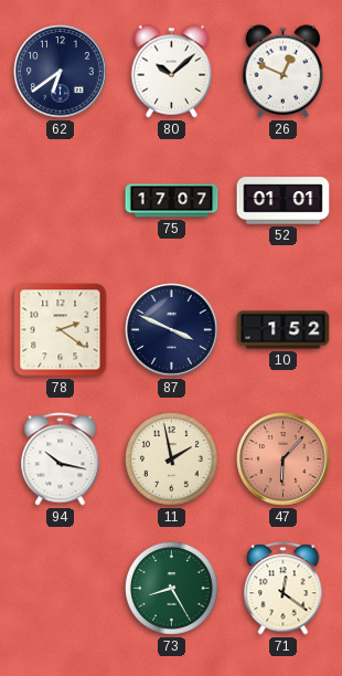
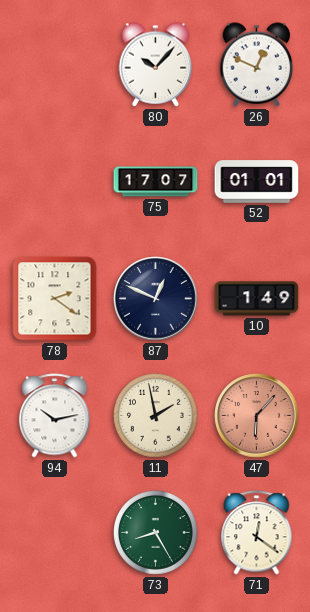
62: 6:39 -> none (61, 72)
80: 10:08 -> 10:07 (156, 65)
87: 3:49 -> 12:49 (156, 299)
10: 1:52 -> 1:49 (257, 299)
94: 10:17 -> 10:13 (55, 416)
